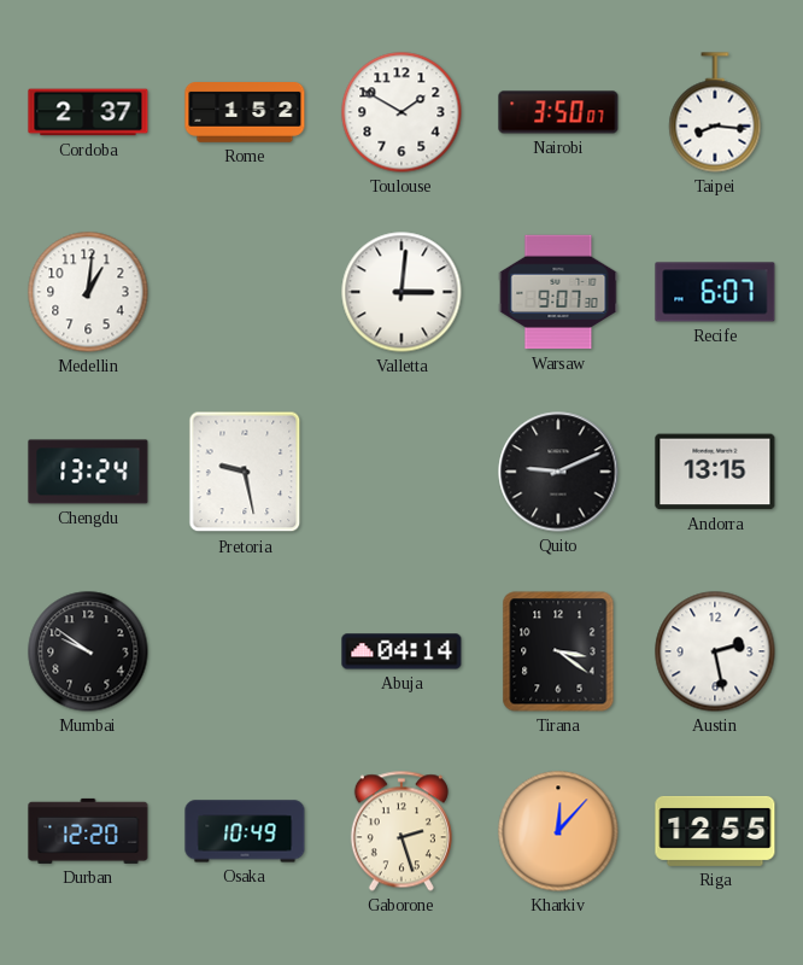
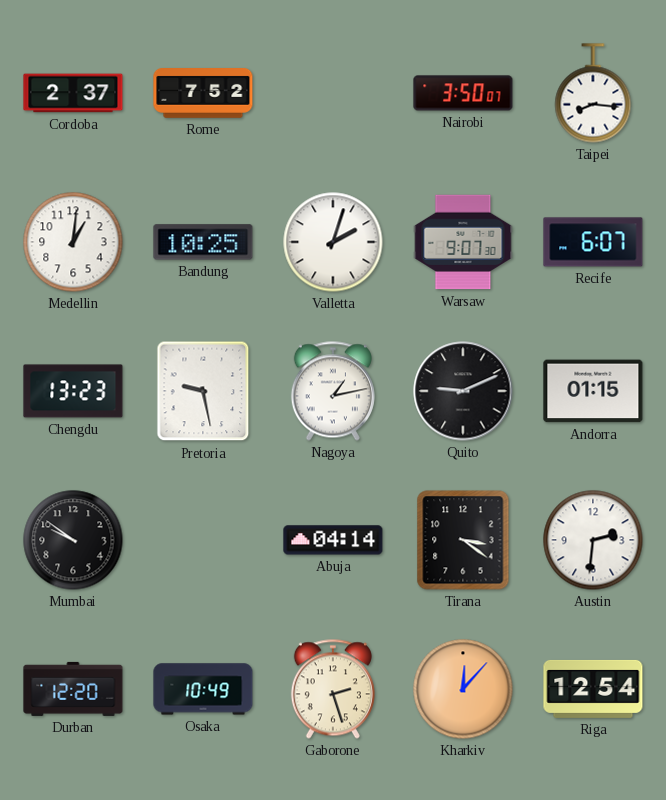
Rome: 1:52 -> 7:52 (203, 94)
Toulouse: 1:50 -> none (401, 112)
Bandung: none -> 10:25 (203, 242)
Valletta: 3:01 -> 2:03 (333, 242)
Chengdu: 13:24 -> 13:23 (73, 391)
Nagoya: none -> 1:13 (333, 391)
Andorra: 13:15 -> 01:15 (593, 391)
Austin: 2:28 -> 2:31 (593, 540)
Riga: 12:55 -> 12:54 (593, 689)
